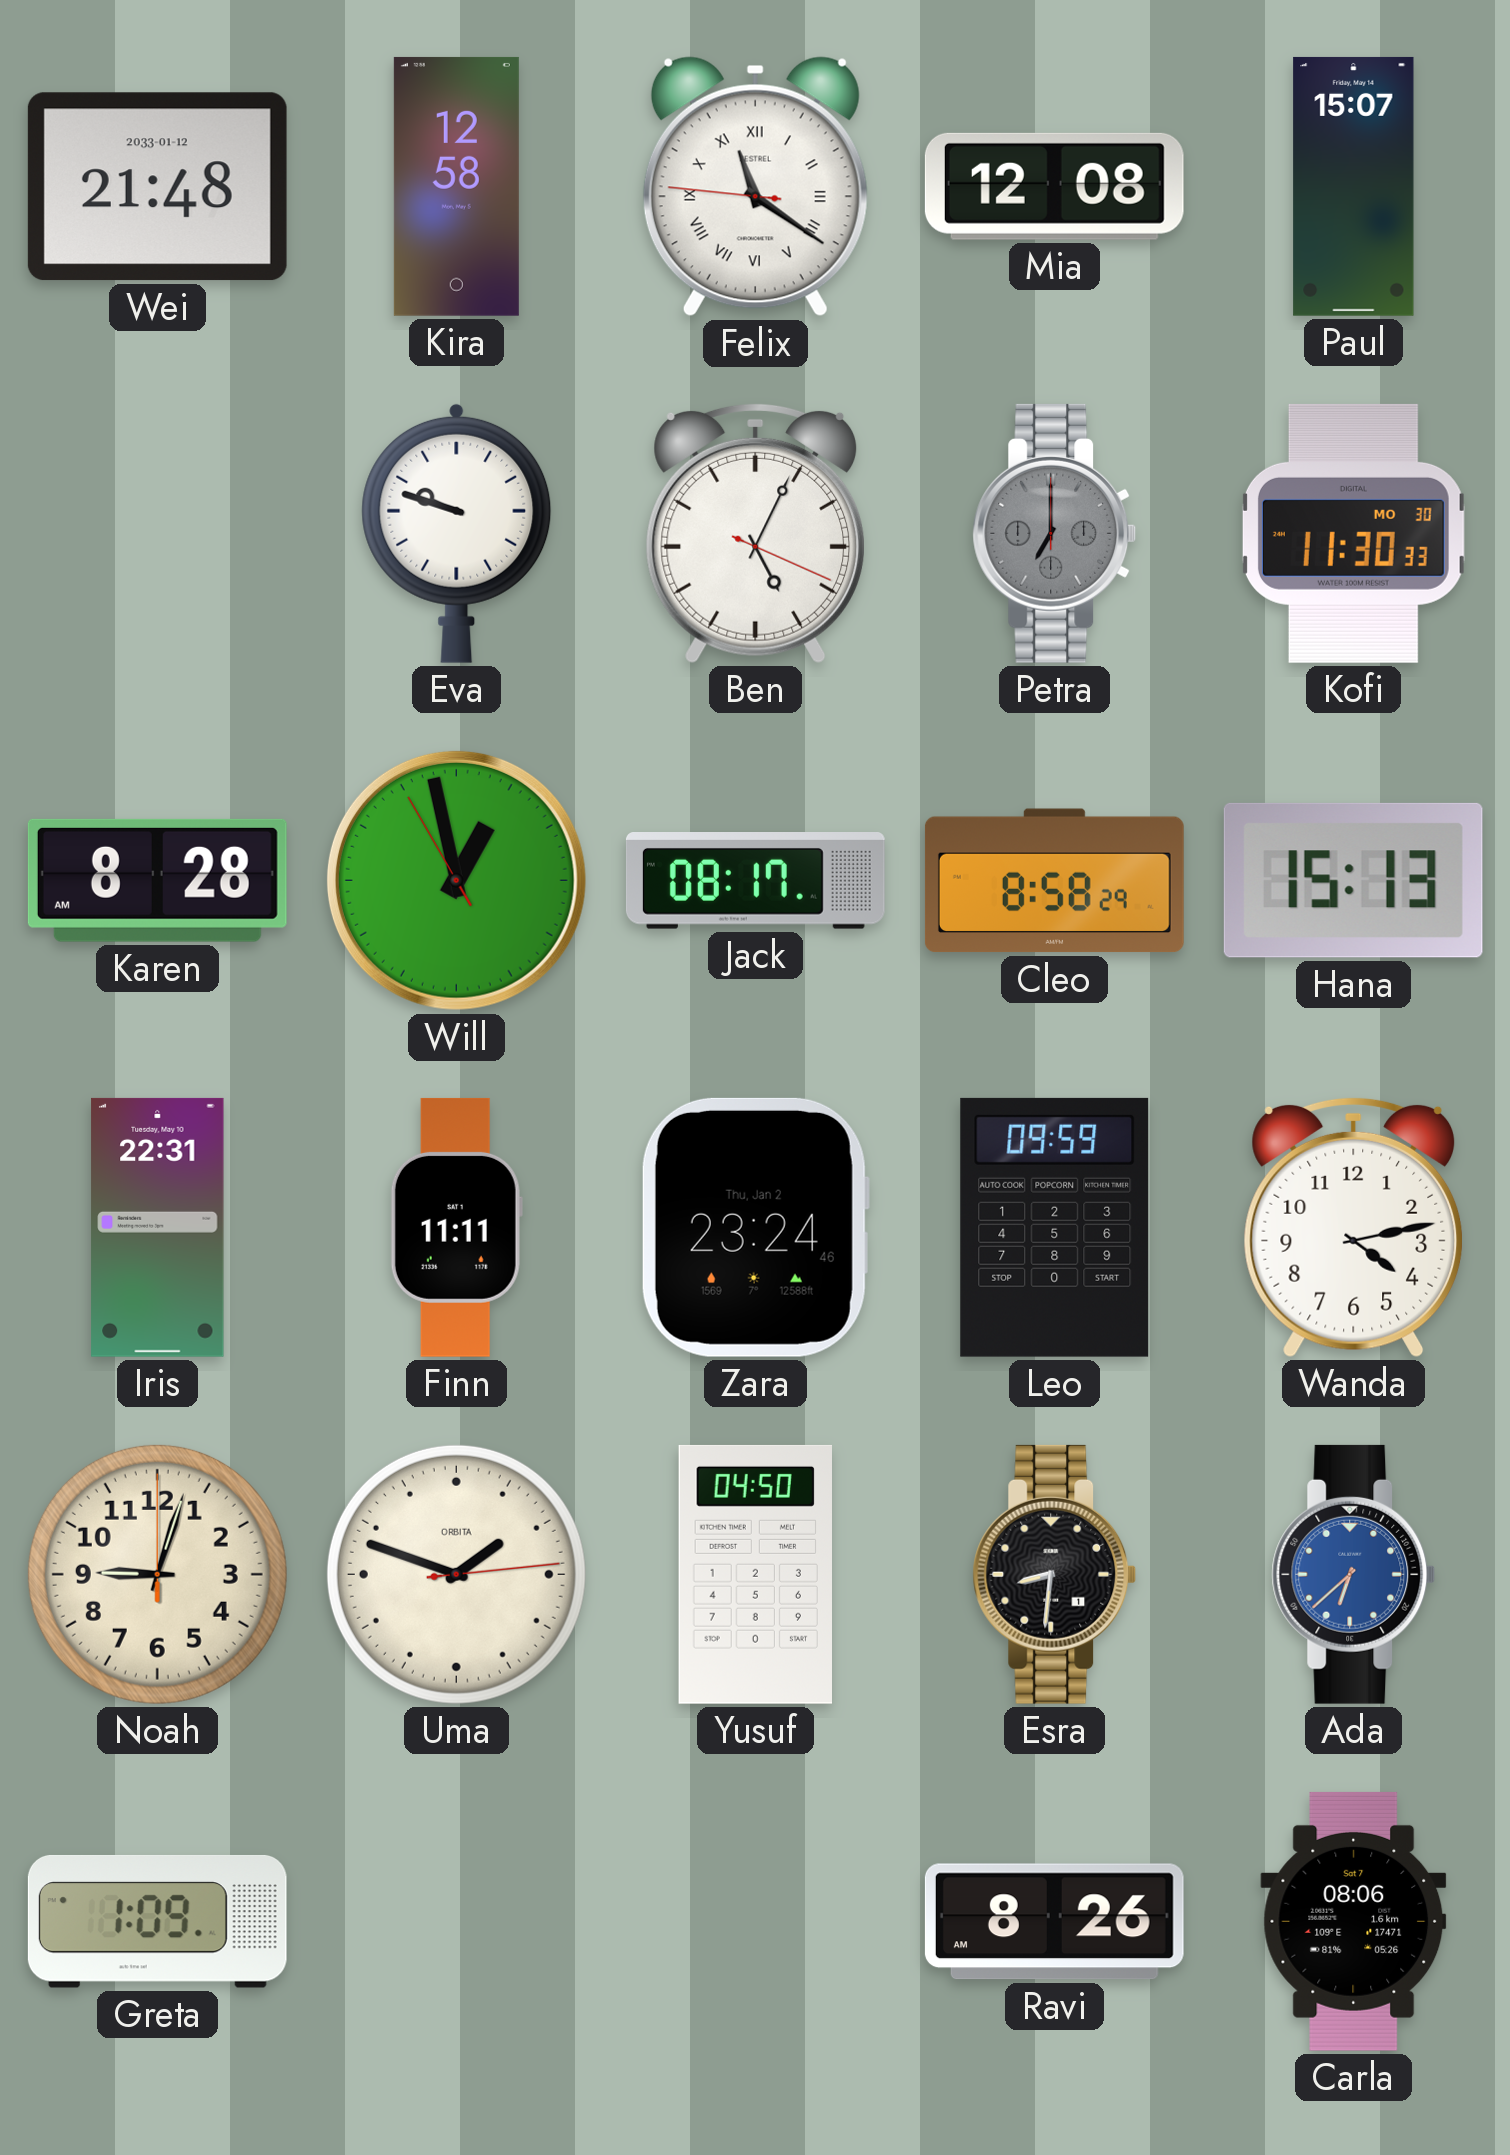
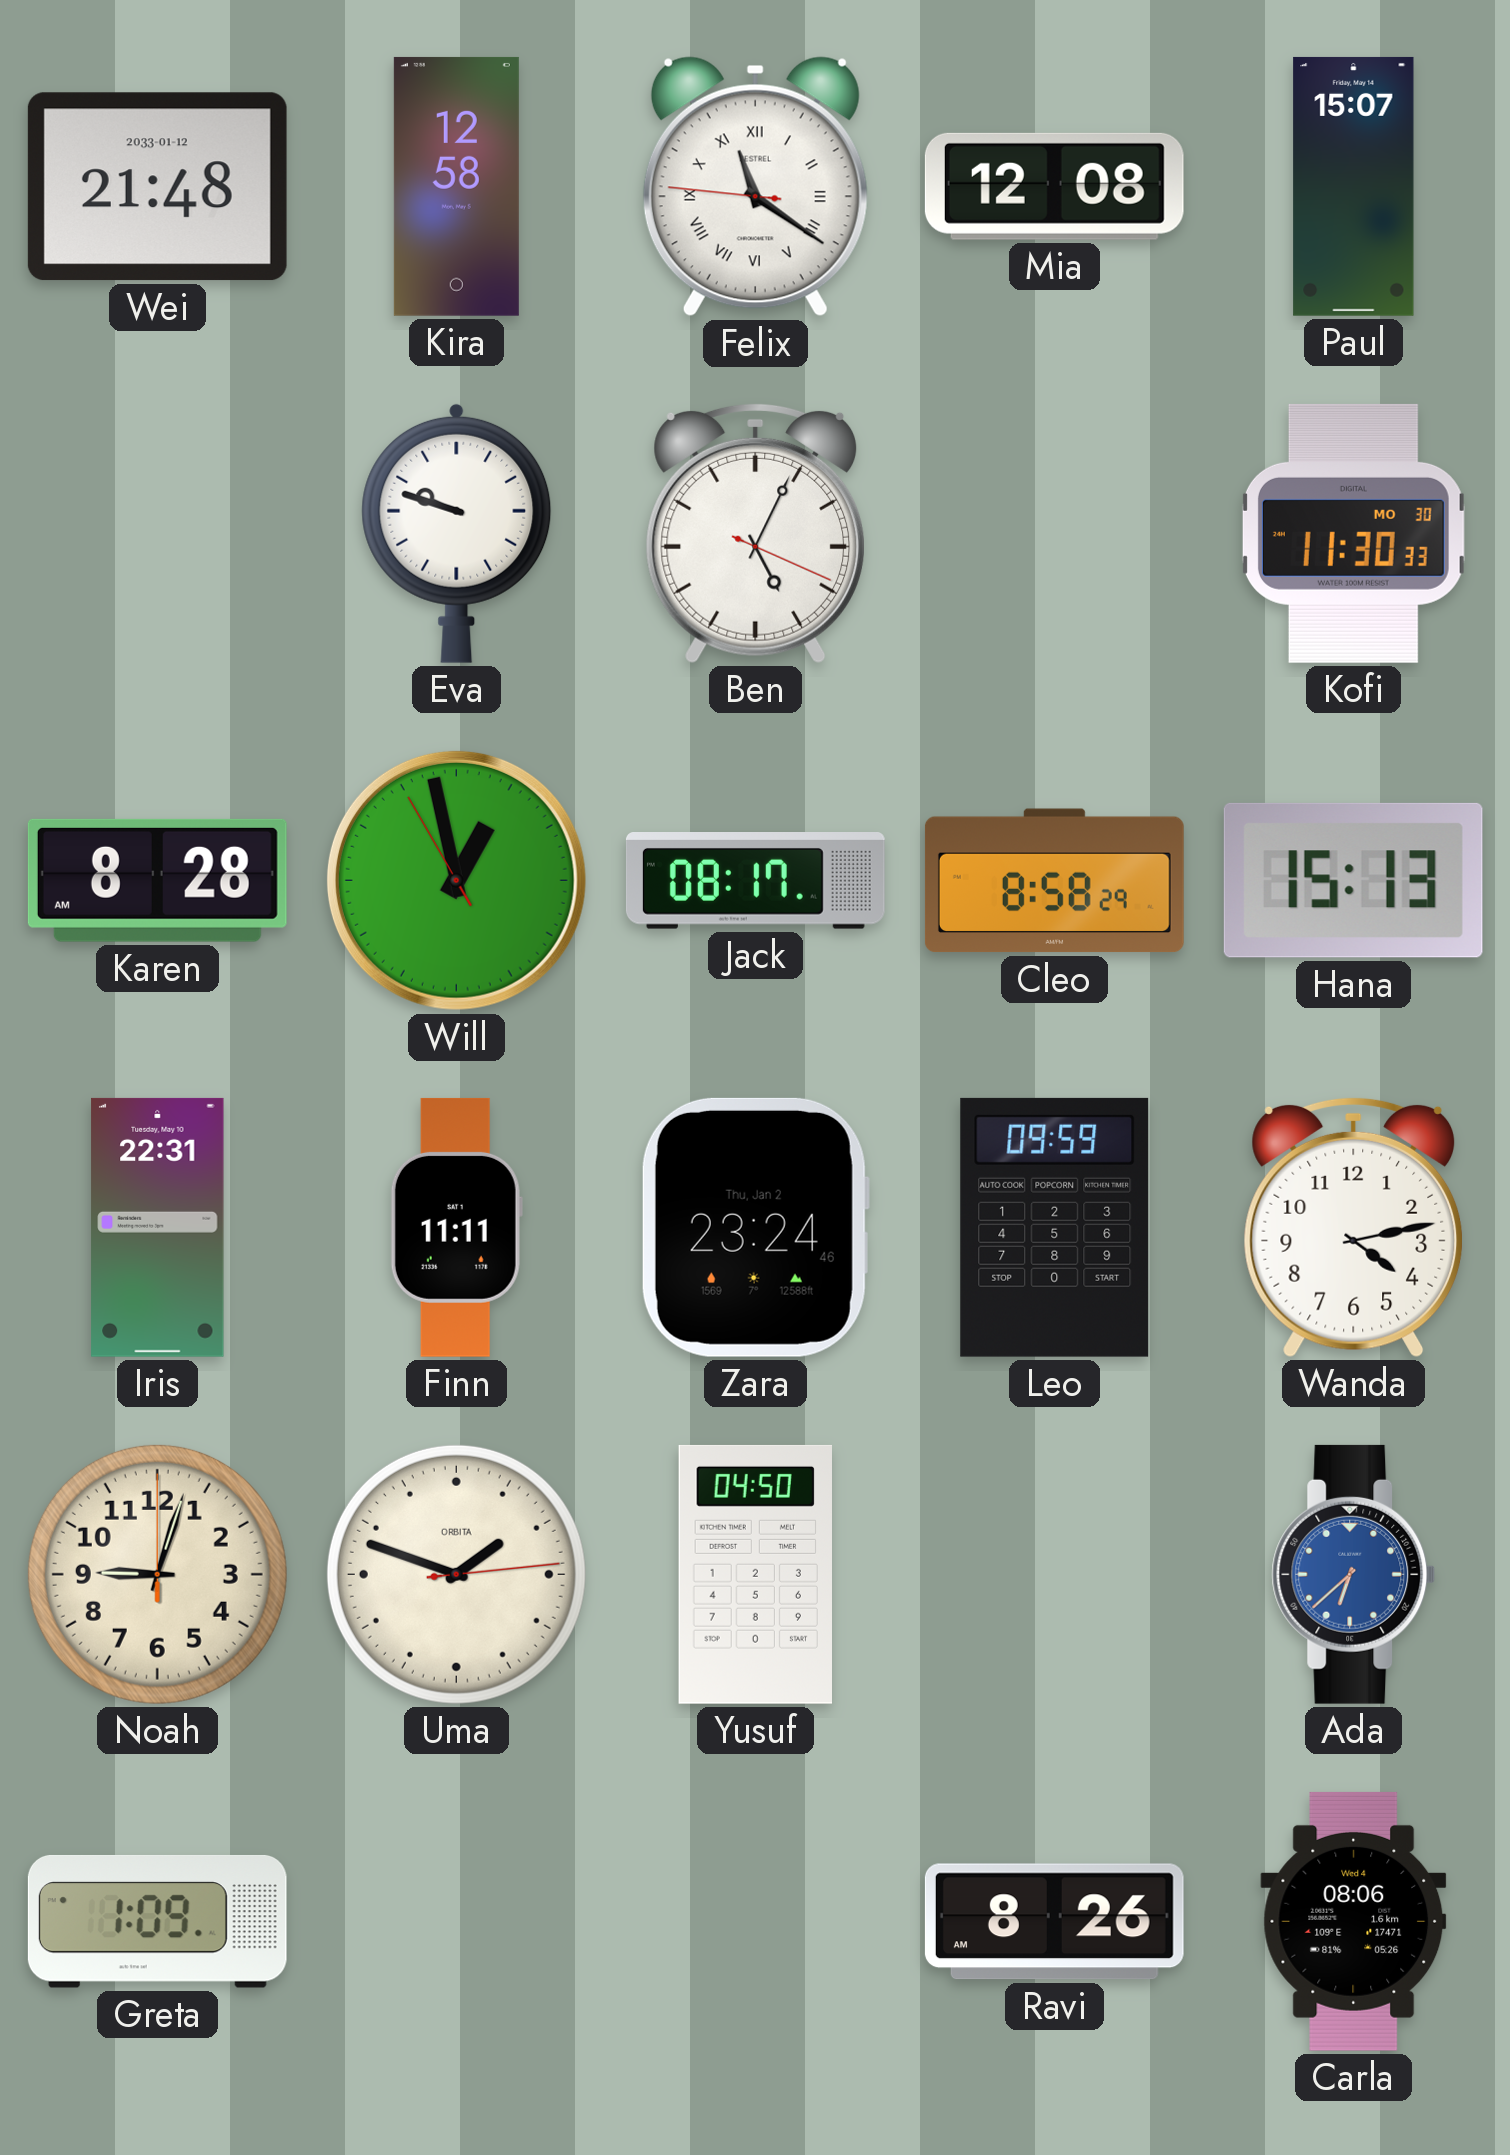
Petra: 7:00 -> none (1055, 533)
Esra: 8:31 -> none (1055, 1574)
Carla date: Sat 7 -> Wed 4 (1354, 1921)
